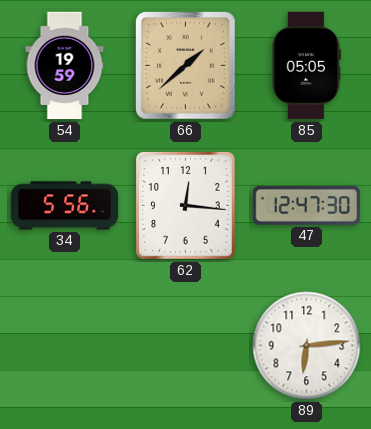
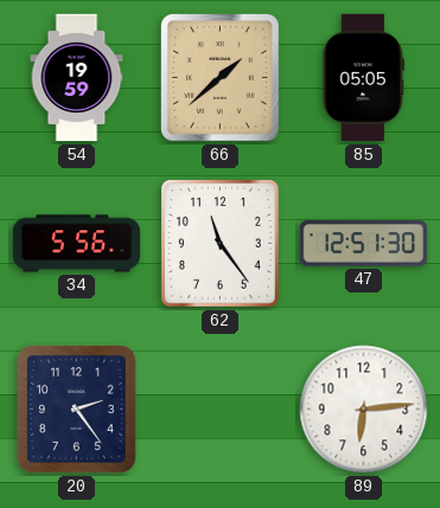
62: 12:16 -> 11:24 (221, 244)
47: 12:47 -> 12:51 (364, 244)
20: none -> 2:24 (76, 409)
